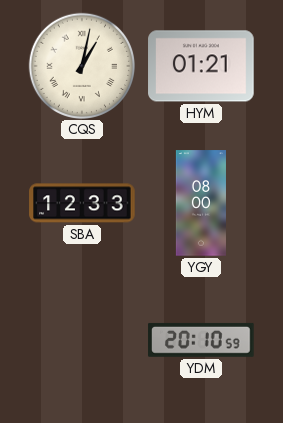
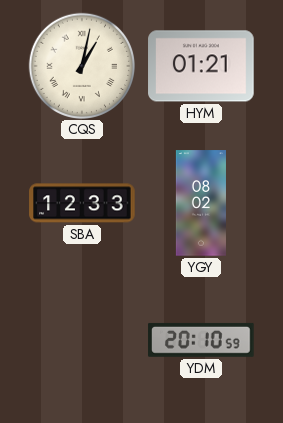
YGY: 08:00 -> 08:02 (201, 203)
